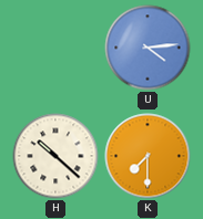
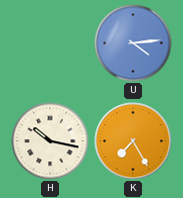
H: 10:22 -> 10:17 (50, 141)
K: 7:30 -> 7:25 (133, 141)
